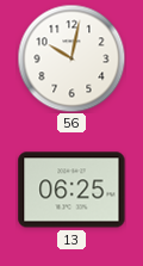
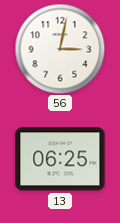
56: 10:02 -> 3:02 (60, 49)
